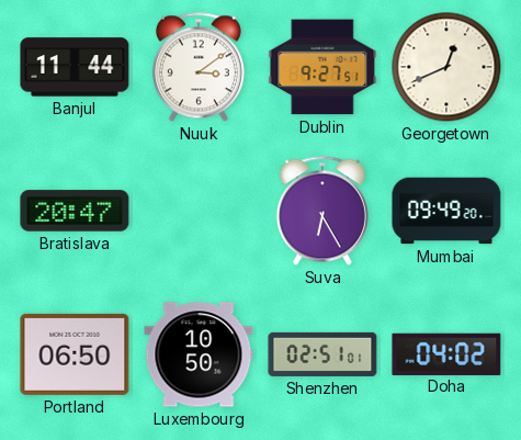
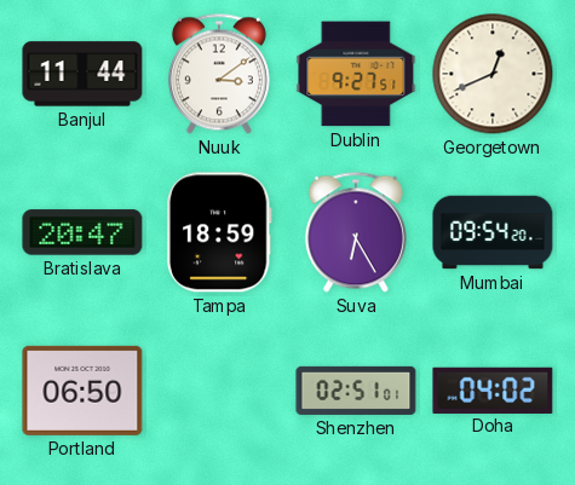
Tampa: none -> 18:59 (219, 232)
Mumbai: 09:49 -> 09:54 (493, 232)
Luxembourg: 10:50 -> none (199, 354)
